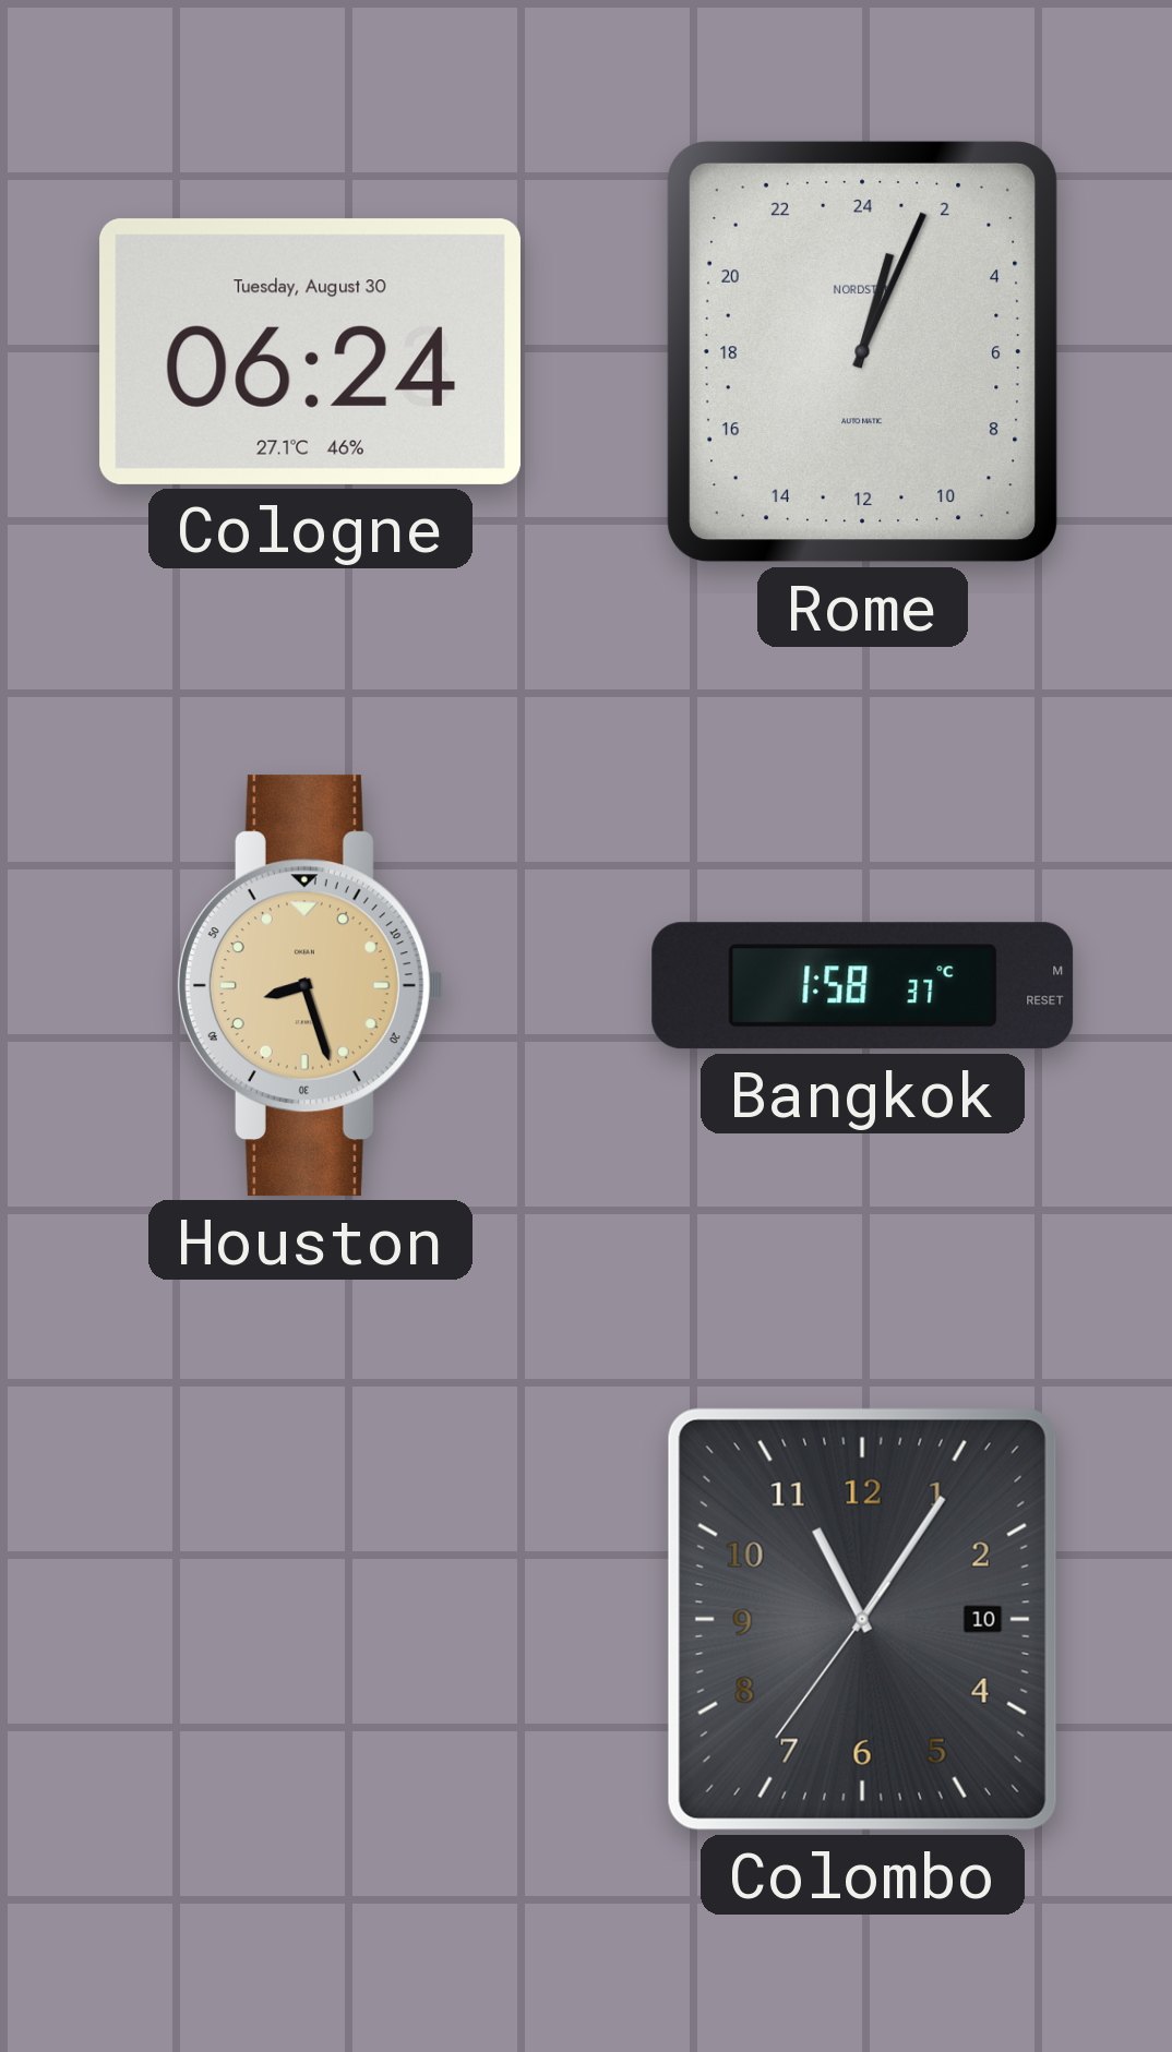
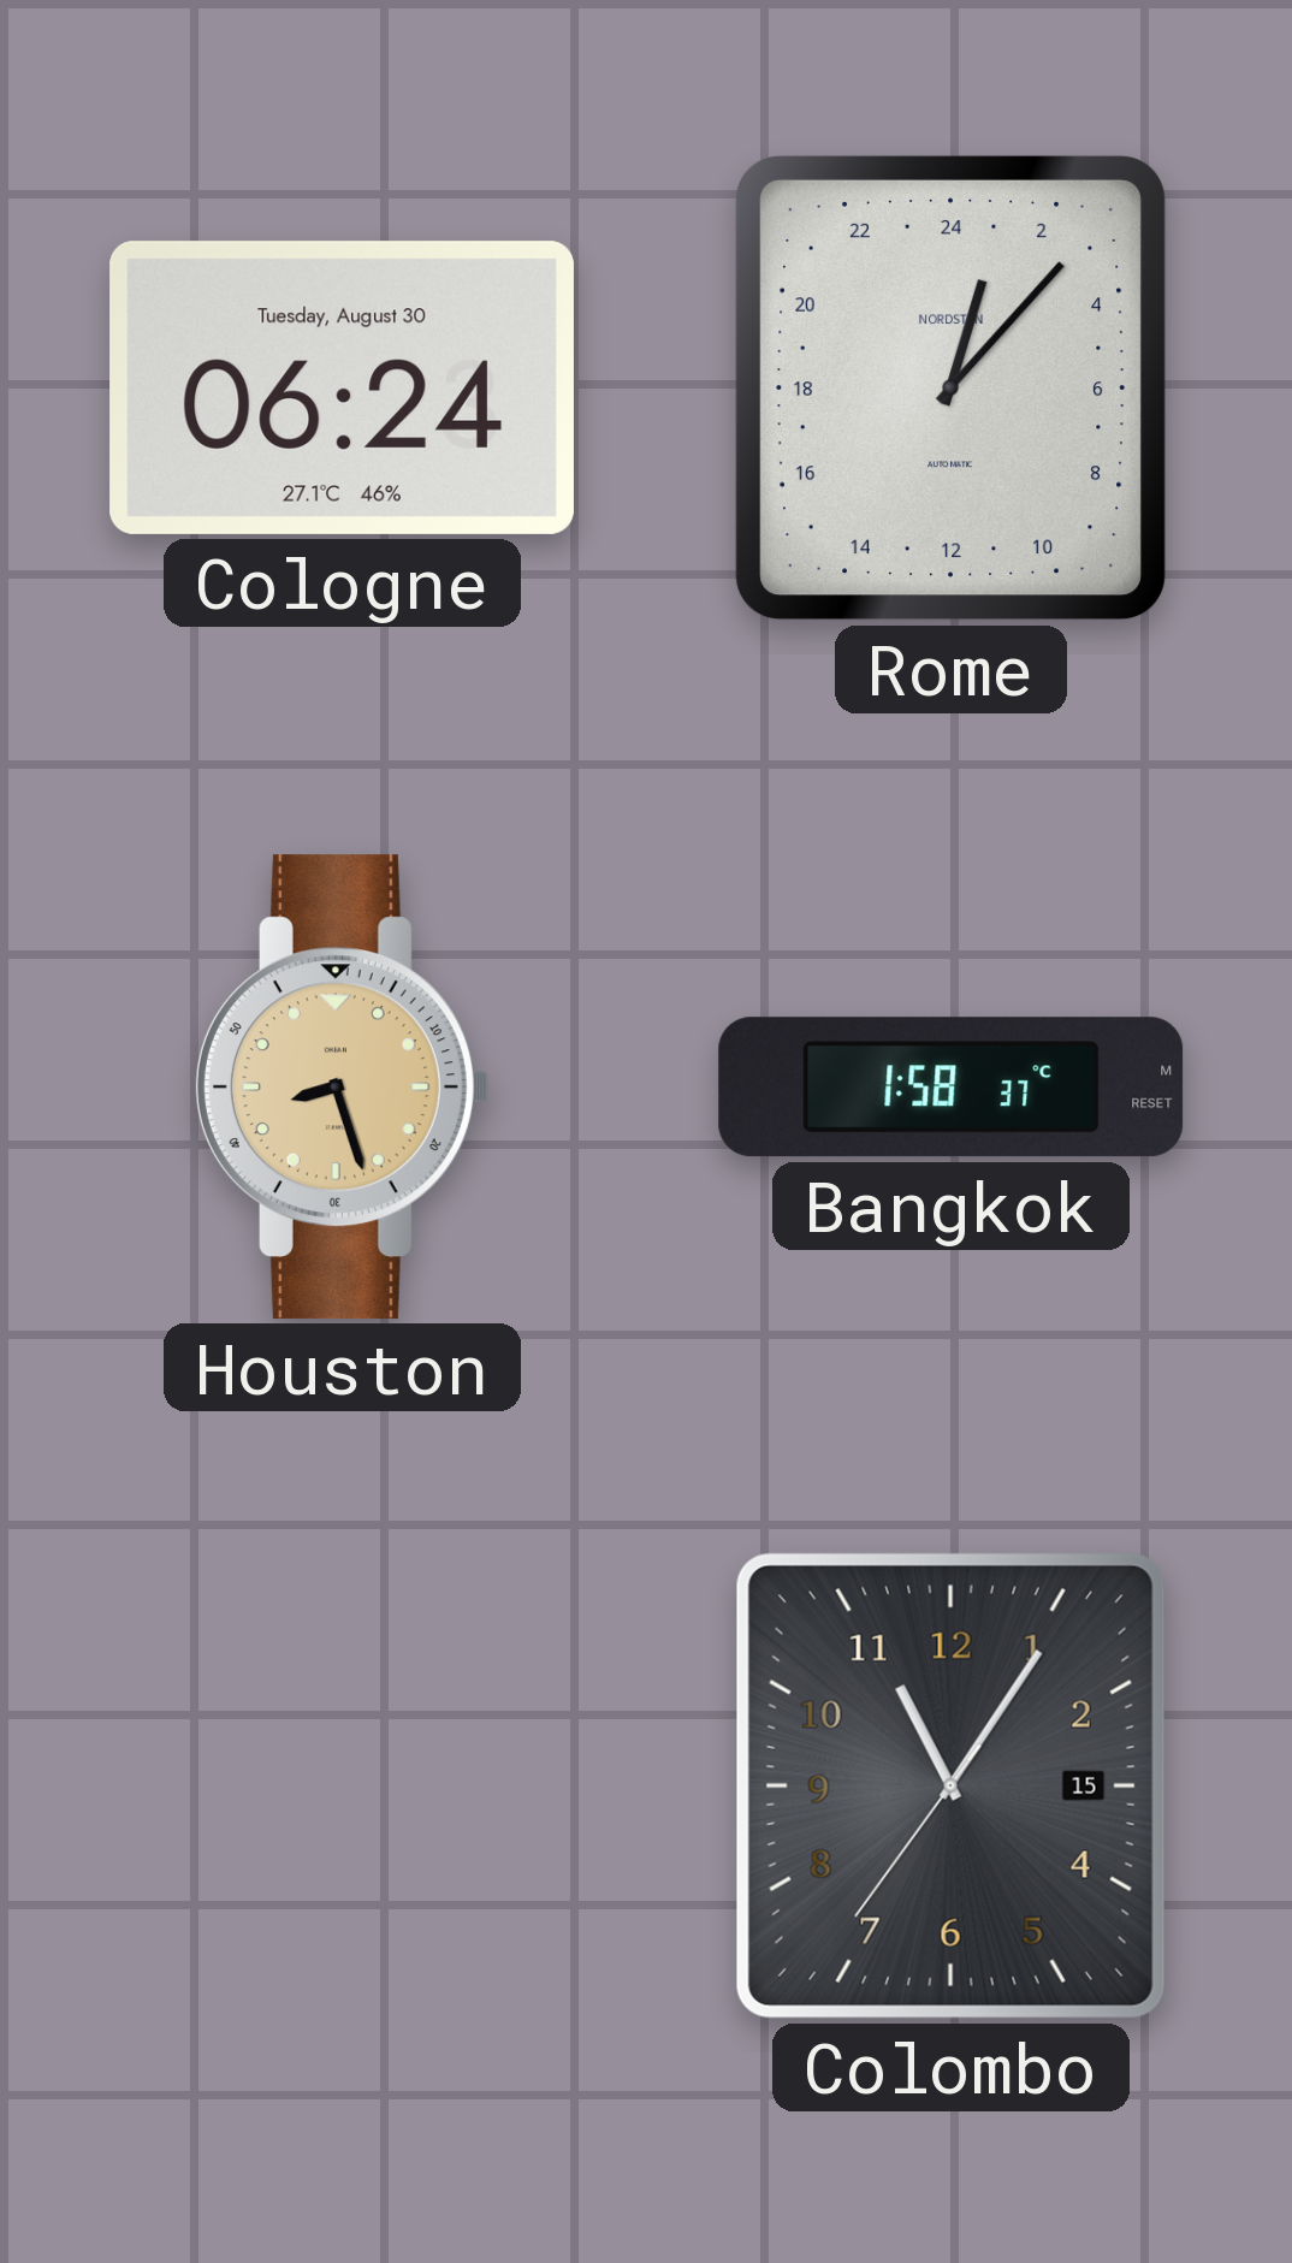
Rome: 1:04 -> 1:07 (950, 387)
Colombo date: 10 -> 15 (950, 1785)
